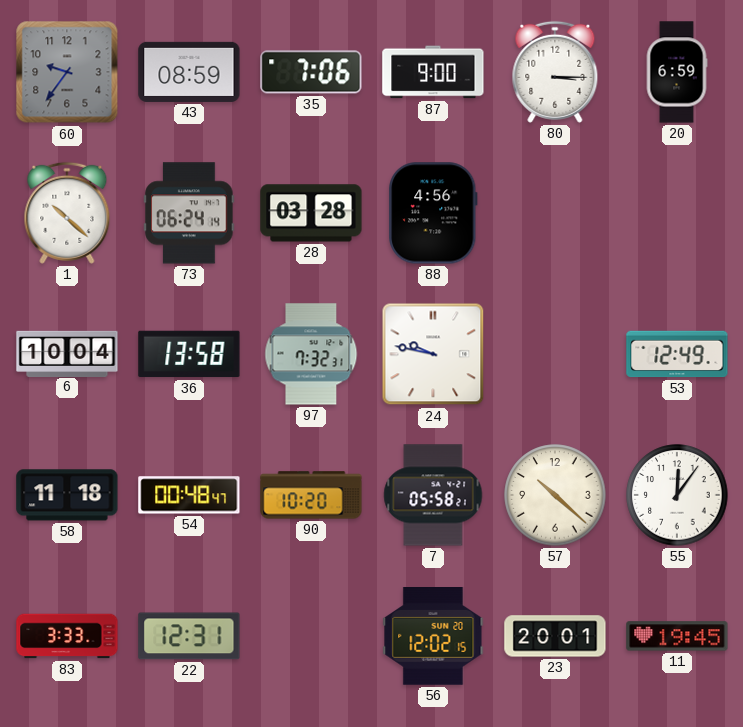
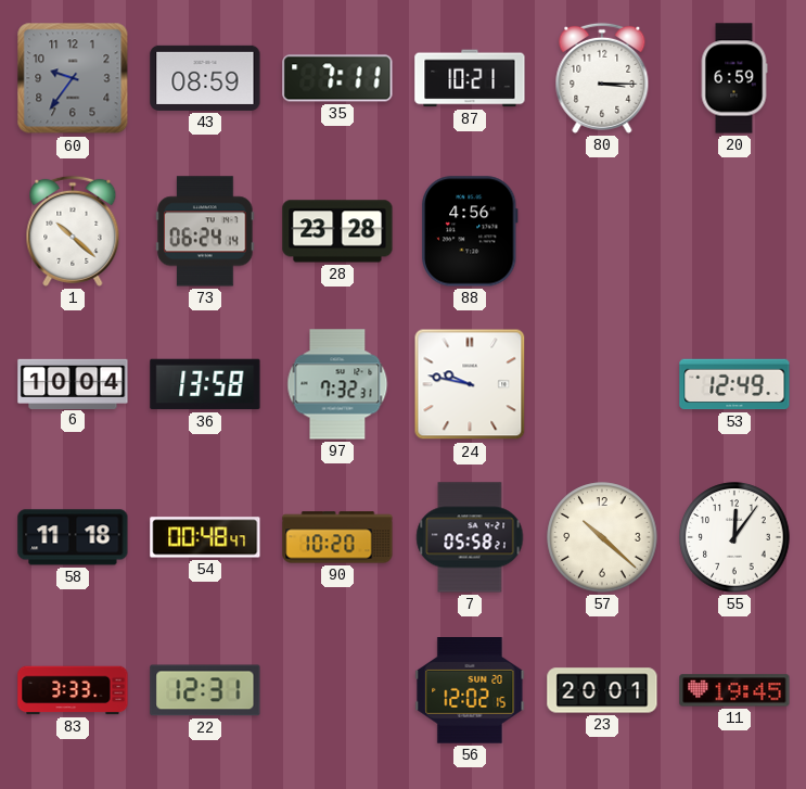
35: 7:06 -> 7:11 (337, 78)
87: 9:00 -> 10:21 (470, 78)
28: 03:28 -> 23:28 (337, 231)
